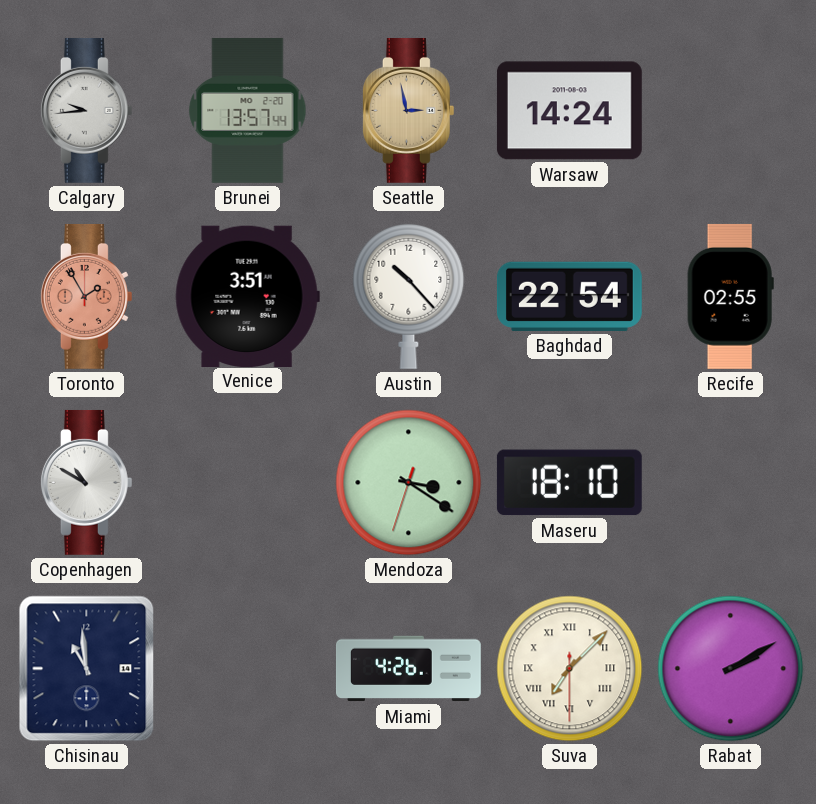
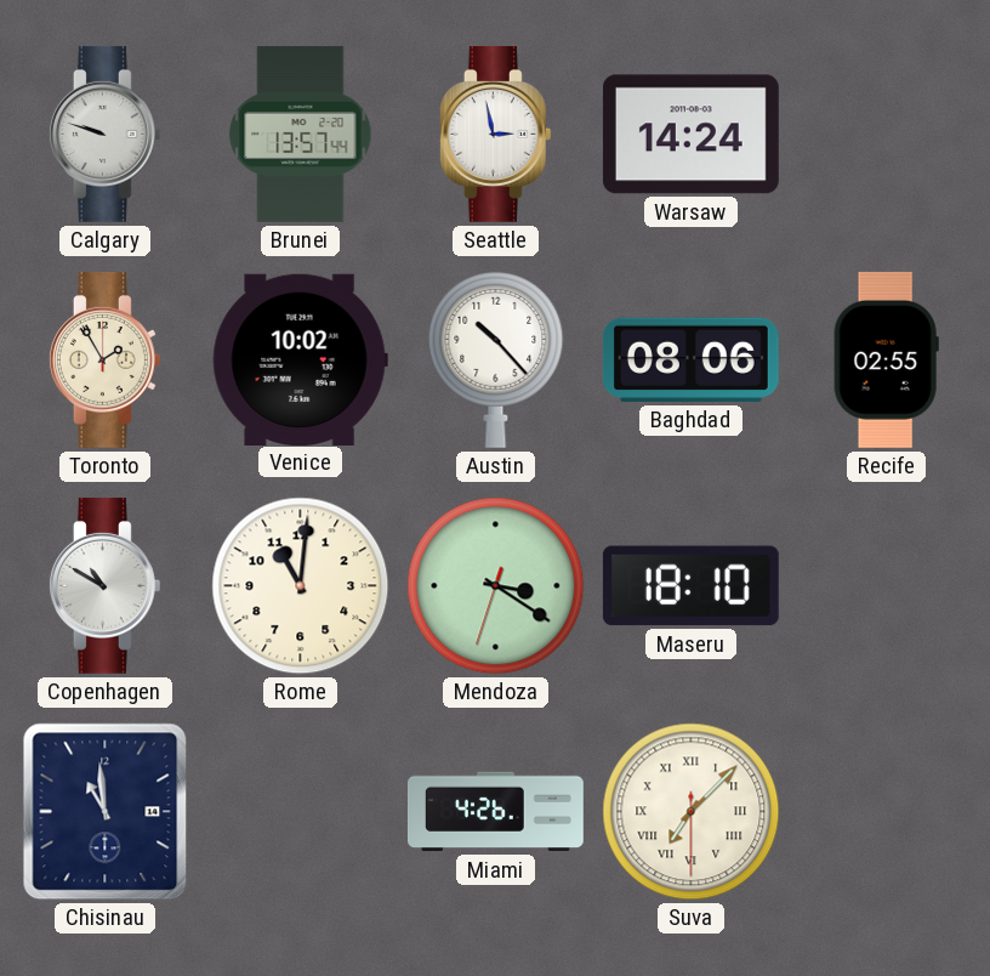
Calgary: 9:44 -> 9:48 (104, 134)
Seattle dial: champagne -> white (495, 134)
Toronto dial: salmon -> cream (104, 359)
Venice: 3:51 -> 10:02 (300, 359)
Baghdad: 22:54 -> 08:06 (690, 359)
Rome: none -> 11:01 (301, 586)
Rabat: 2:10 -> none (731, 669)
